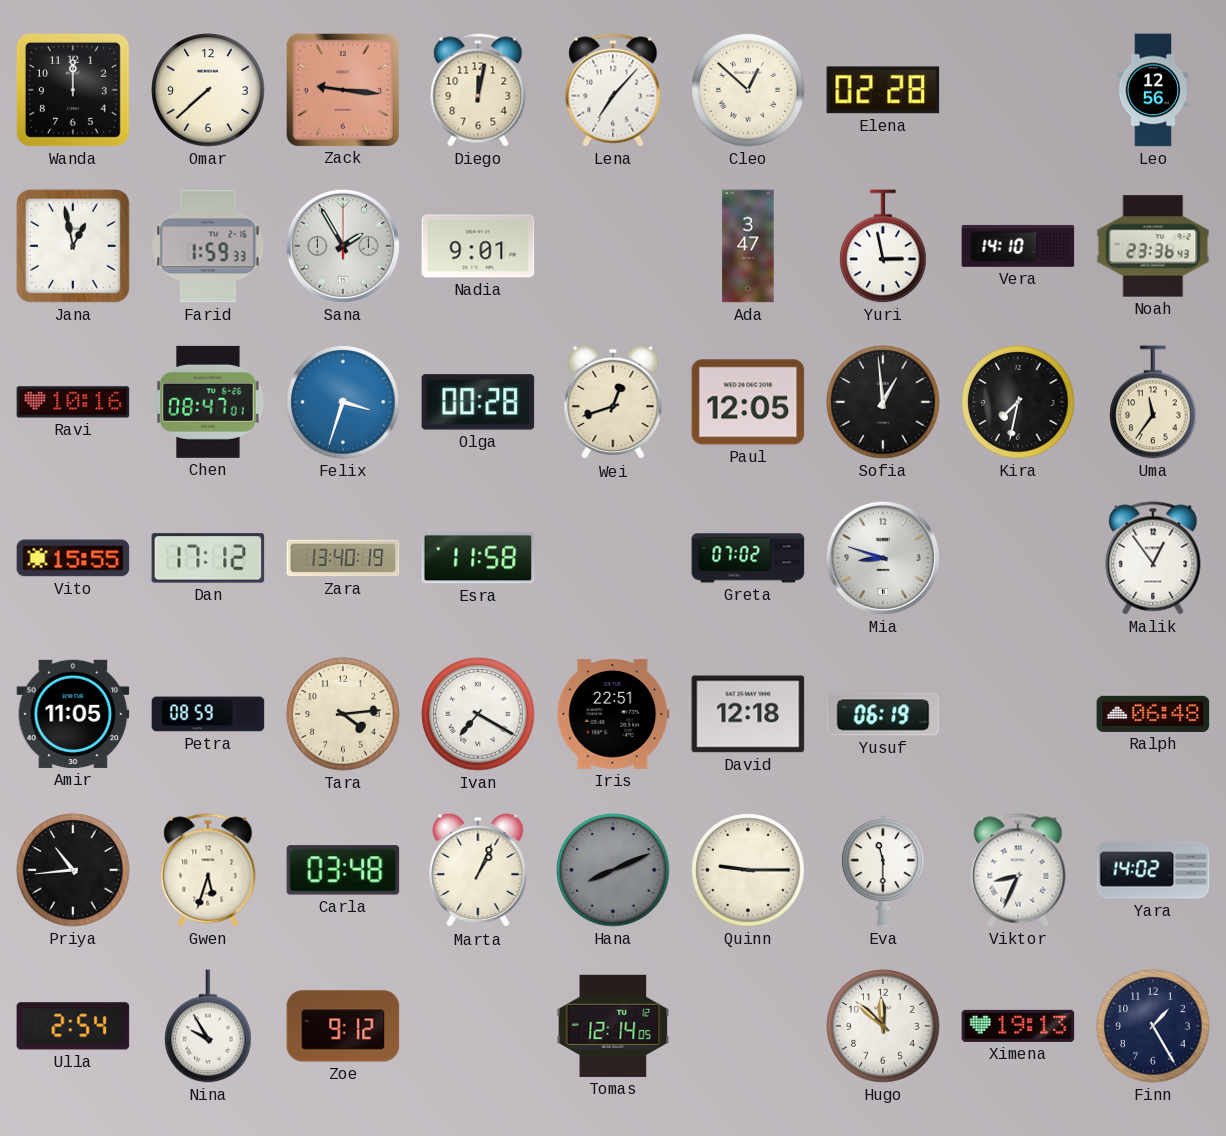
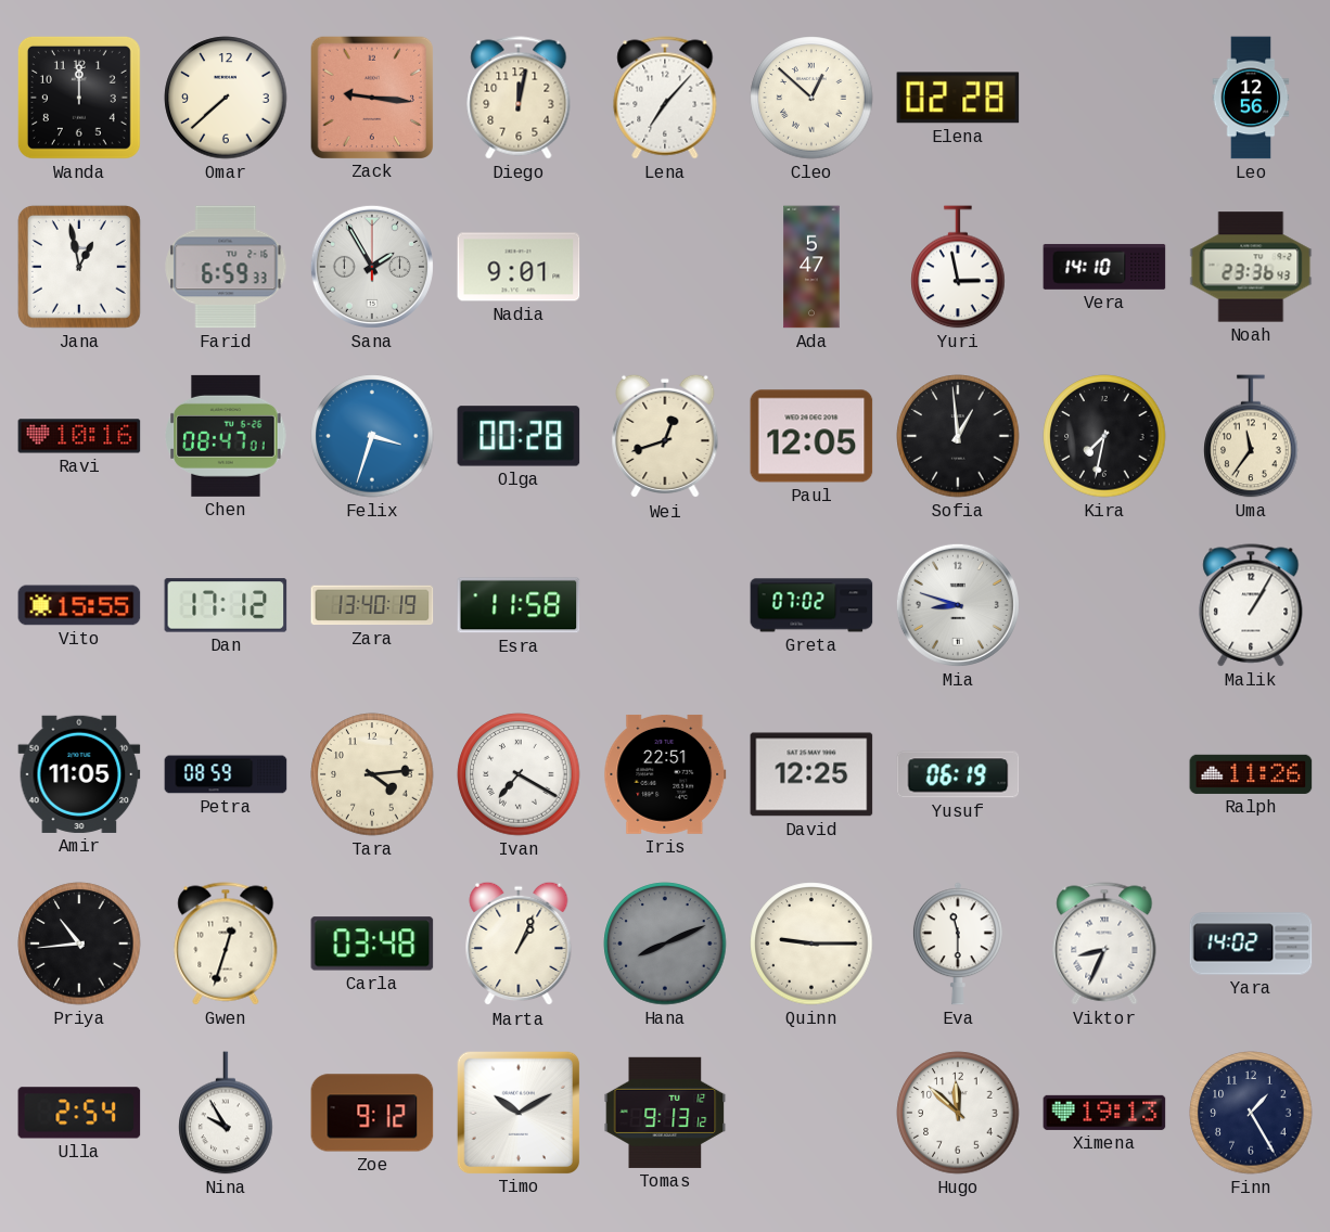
Farid: 1:59 -> 6:59 (226, 267)
Ada: 3:47 -> 5:47 (811, 267)
Malik: 12:54 -> 1:05 (1251, 605)
David: 12:18 -> 12:25 (811, 774)
Ralph: 06:48 -> 11:26 (1251, 774)
Gwen: 5:33 -> 12:33 (226, 944)
Timo: none -> 10:10 (517, 1112)
Tomas: 12:14 -> 9:13 (665, 1113)
